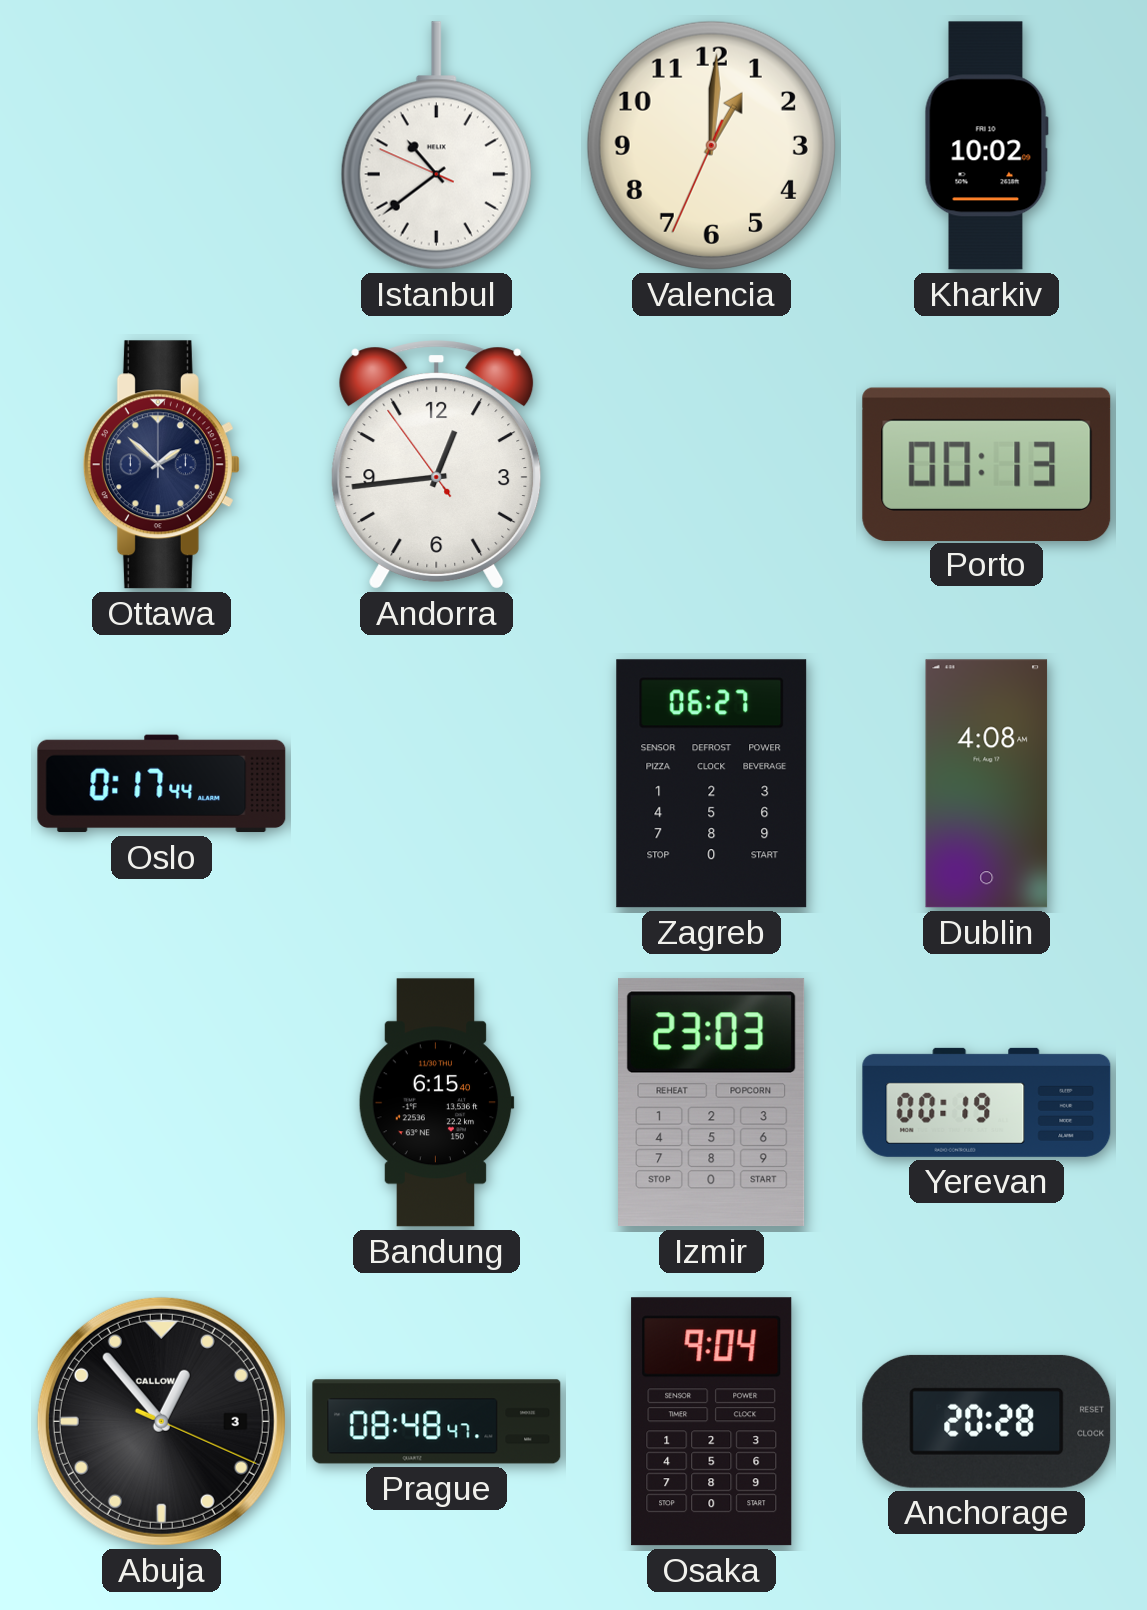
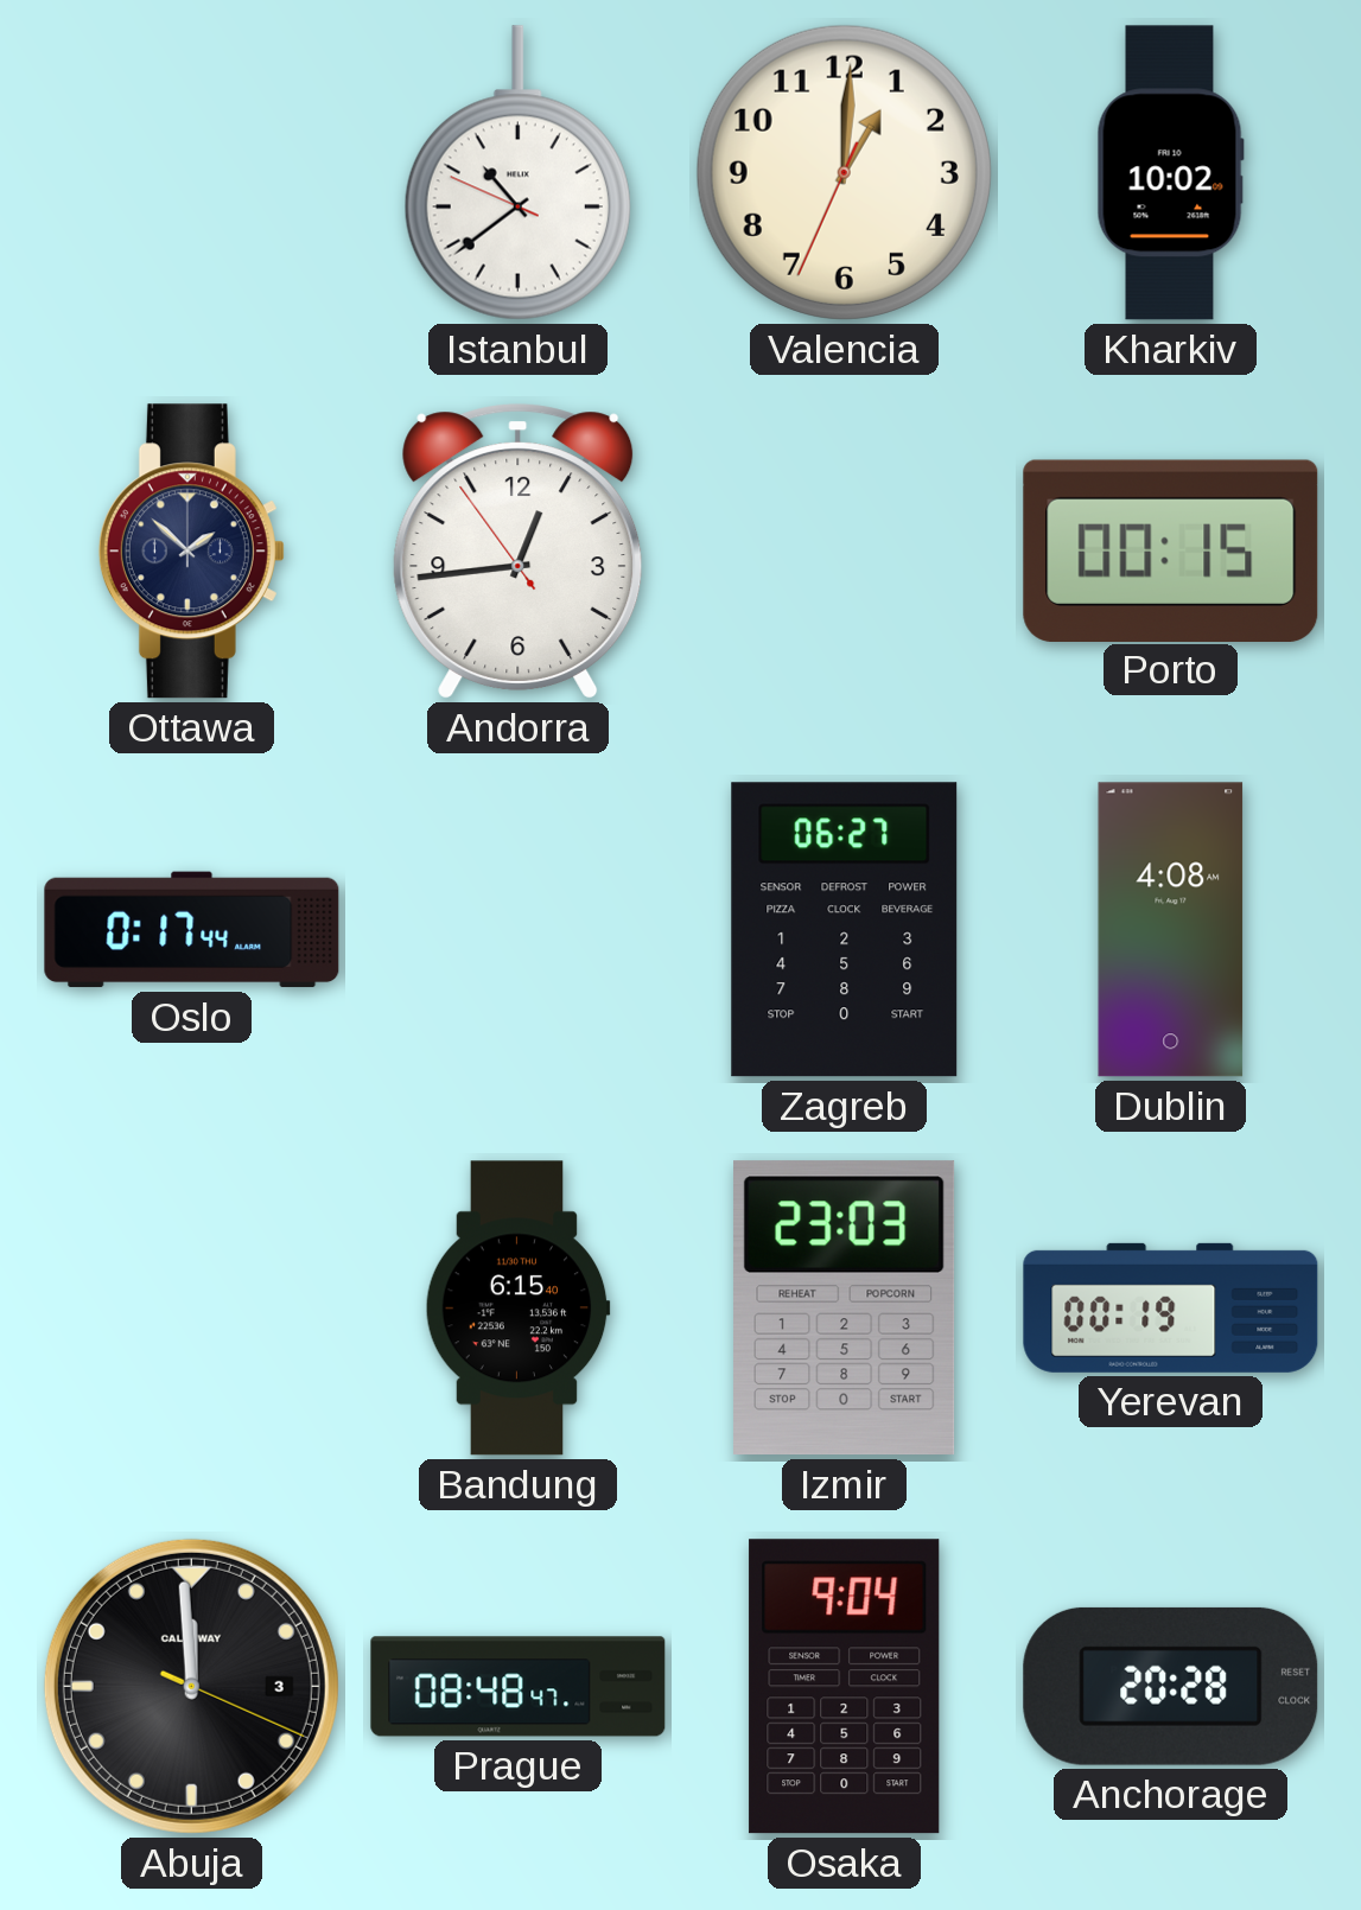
Porto: 00:13 -> 00:15 (1171, 550)
Abuja: 12:53 -> 11:59 (191, 1686)
